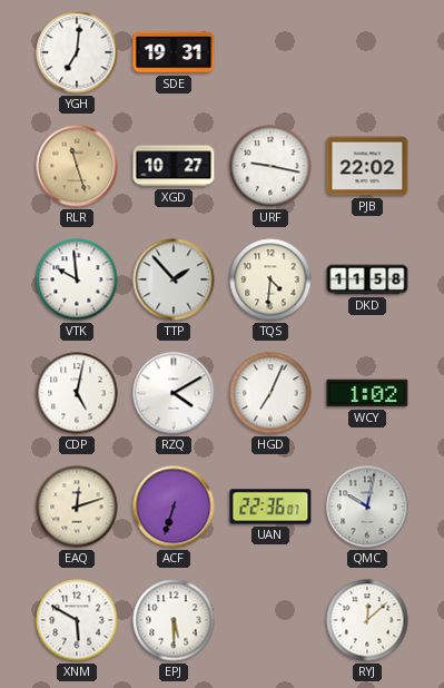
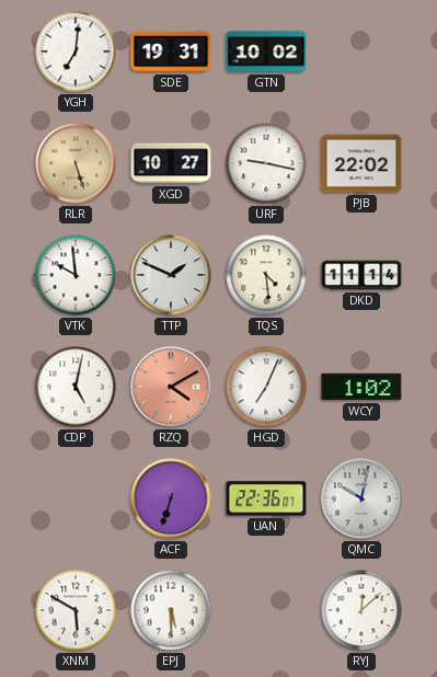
GTN: none -> 10:02 (266, 51)
RLR: 11:27 -> 5:27 (76, 163)
TTP: 1:53 -> 1:49 (171, 275)
TQS: 4:31 -> 4:29 (266, 275)
DKD: 11:58 -> 11:14 (361, 275)
RZQ dial: white -> salmon (171, 387)
EAQ: 12:12 -> none (77, 507)
